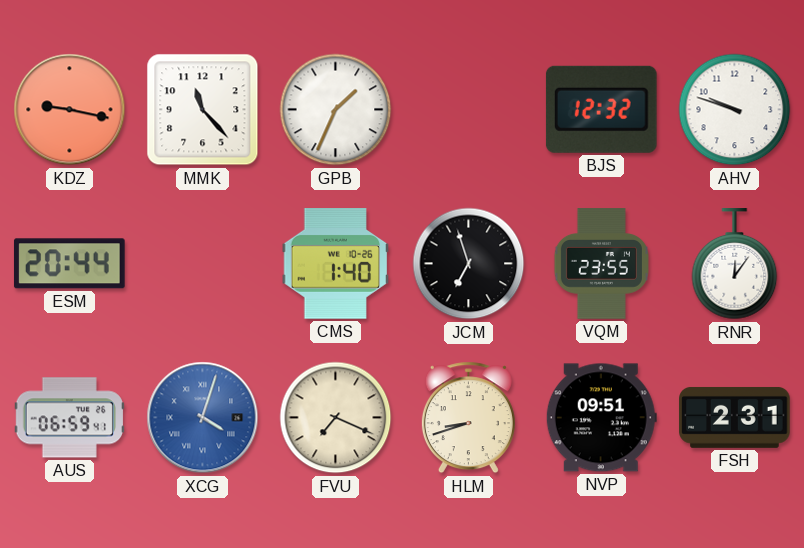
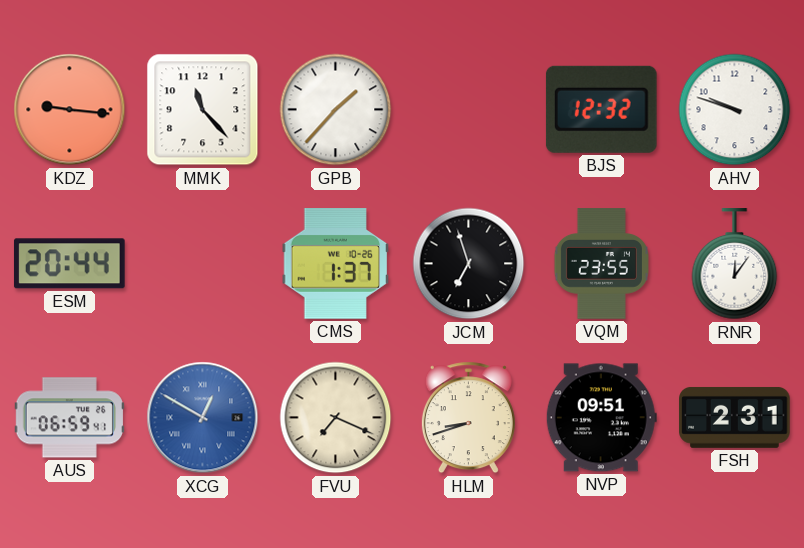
KDZ: 9:17 -> 9:16 (70, 110)
GPB: 1:34 -> 1:37 (336, 110)
CMS: 1:40 -> 1:37 (336, 264)
XCG: 4:03 -> 12:50 (203, 418)
